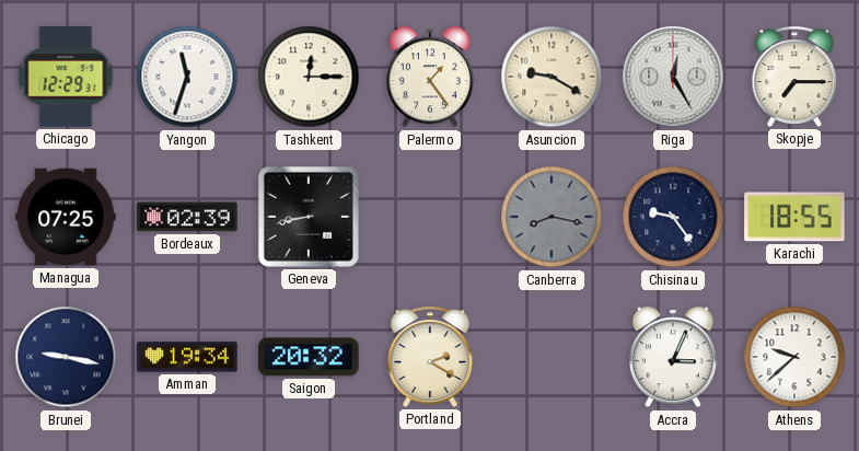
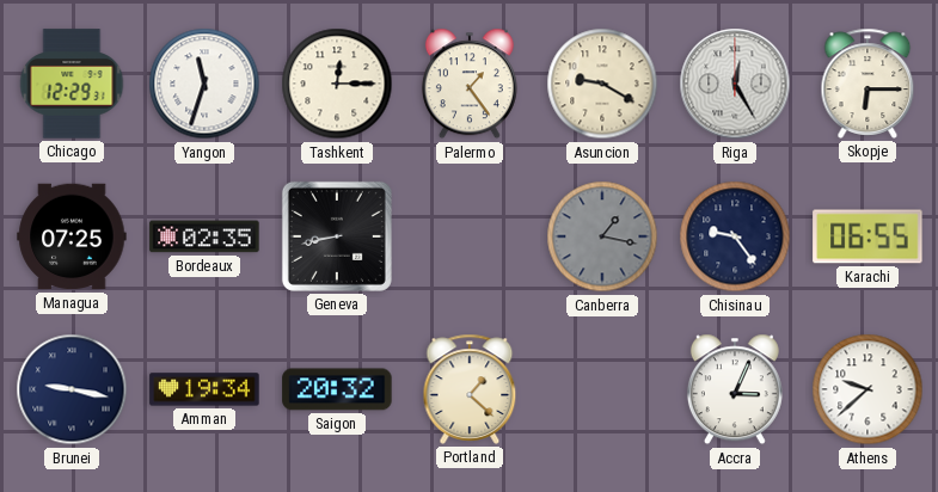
Skopje: 7:15 -> 6:15 (868, 84)
Bordeaux: 02:39 -> 02:35 (204, 236)
Canberra: 8:17 -> 1:17 (602, 236)
Karachi: 18:55 -> 06:55 (868, 236)
Portland: 2:20 -> 1:22 (470, 389)
